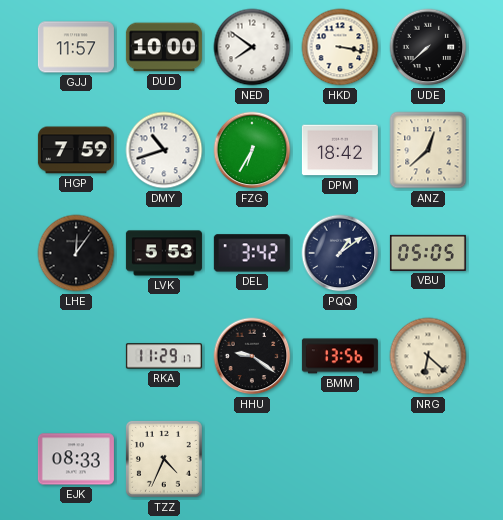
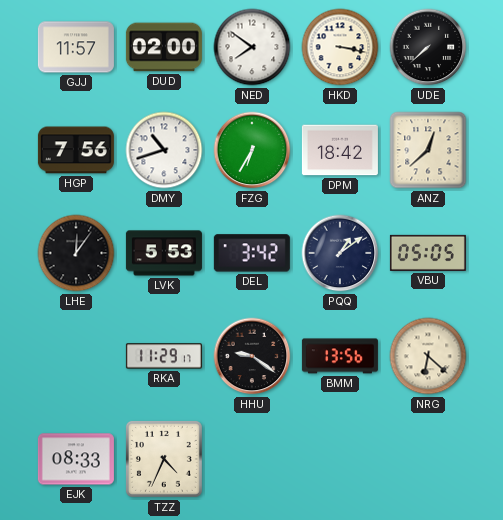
DUD: 10:00 -> 02:00 (164, 47)
HGP: 7:59 -> 7:56 (76, 150)
